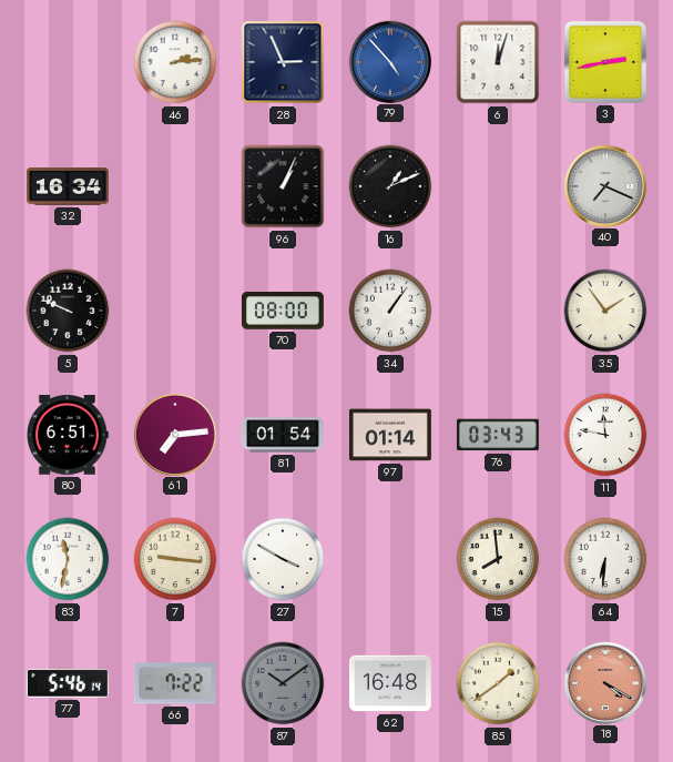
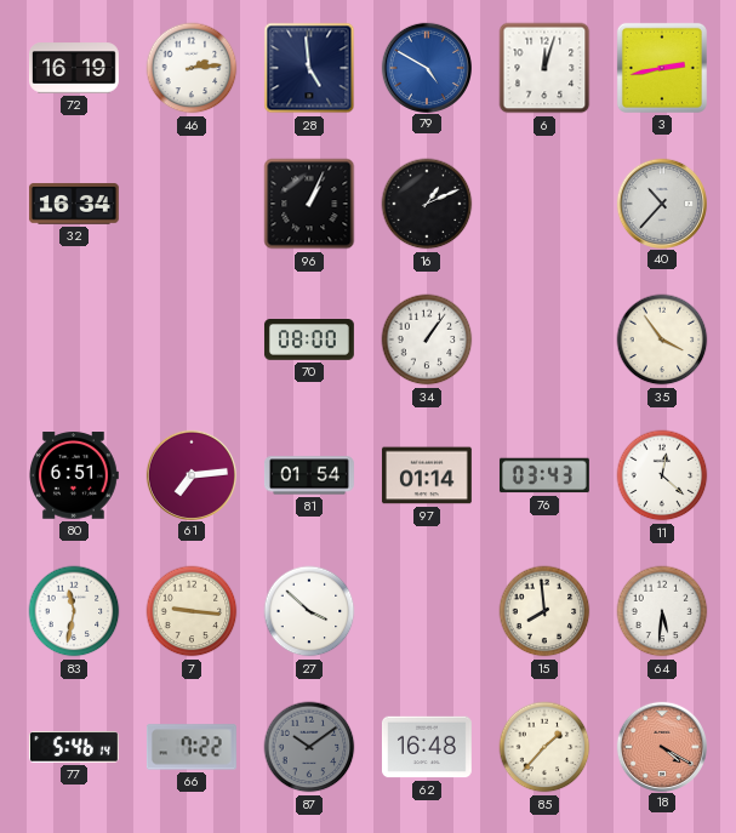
72: none -> 16:19 (75, 68)
28: 2:56 -> 4:59 (309, 68)
79: 4:53 -> 4:50 (426, 67)
40: 7:19 -> 10:37 (661, 202)
5: 9:49 -> none (68, 311)
35: 1:54 -> 3:54 (662, 340)
11: 11:47 -> 12:22 (662, 475)
27: 3:50 -> 3:52 (309, 611)
64: 6:31 -> 5:31 (662, 611)
85: 1:39 -> 1:37 (544, 747)
